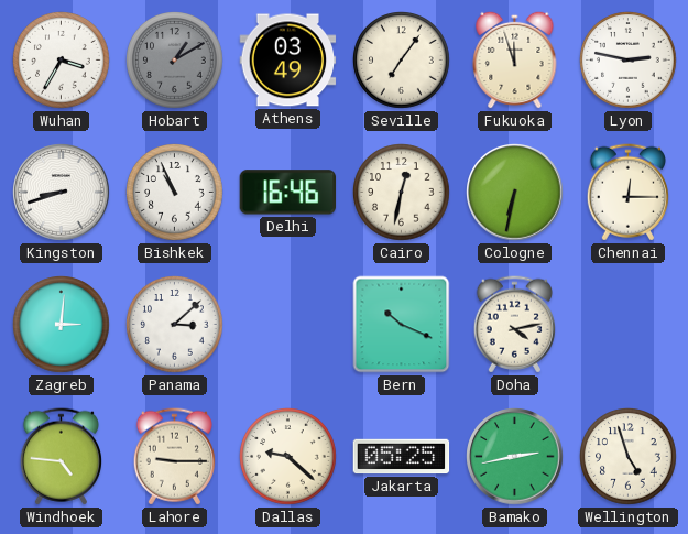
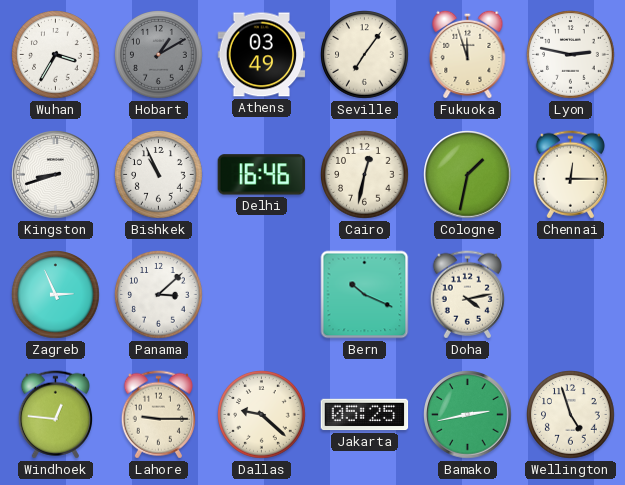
Cologne: 6:32 -> 1:32 (468, 175)
Zagreb: 3:01 -> 2:56 (56, 295)
Windhoek: 4:46 -> 12:46 (55, 415)
